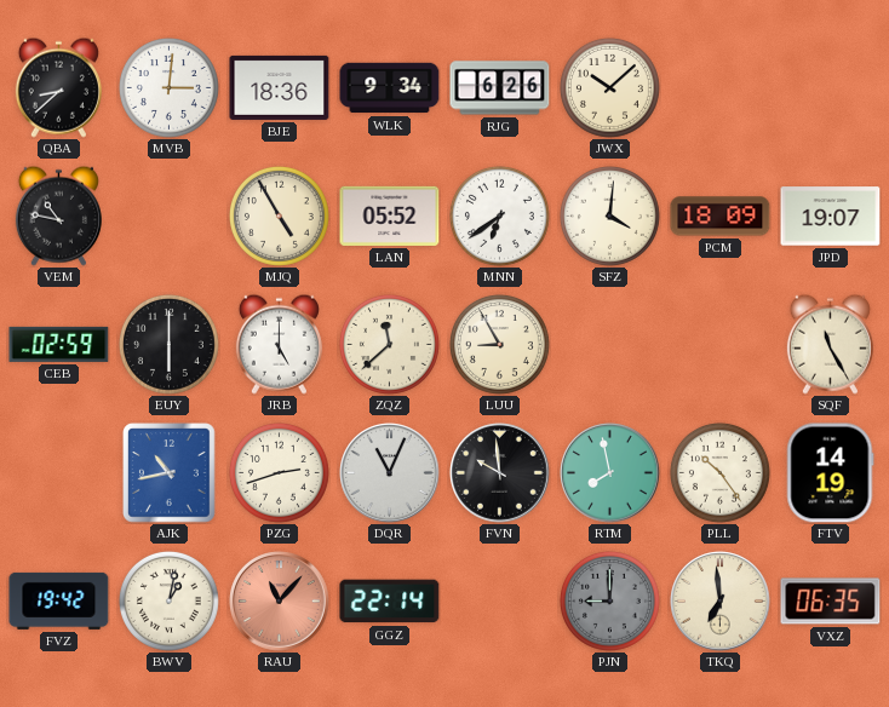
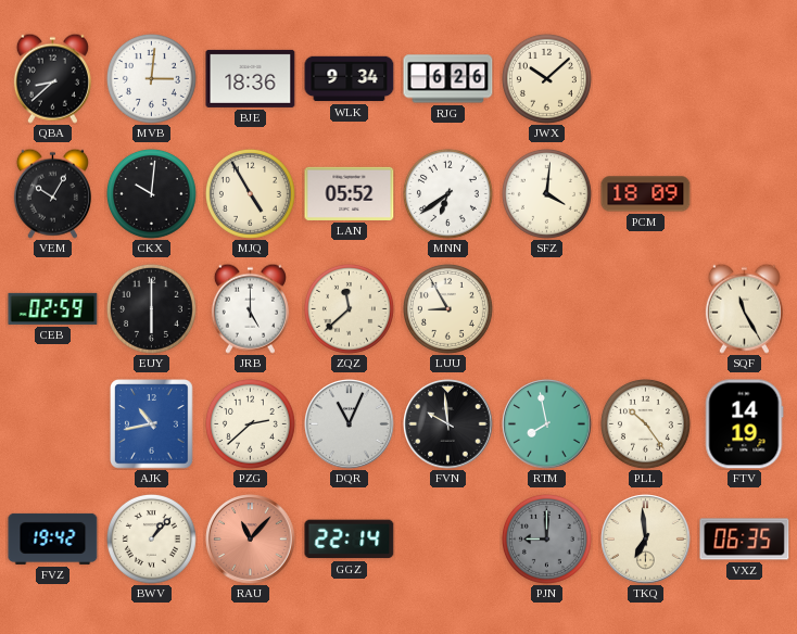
VEM: 10:47 -> 10:05 (52, 193)
CKX: none -> 10:01 (151, 193)
JPD: 19:07 -> none (831, 217)
PZG: 2:42 -> 2:38 (250, 423)
BWV: 1:02 -> 1:07 (151, 538)
